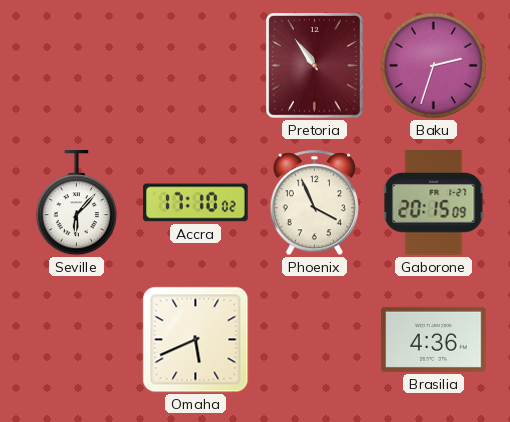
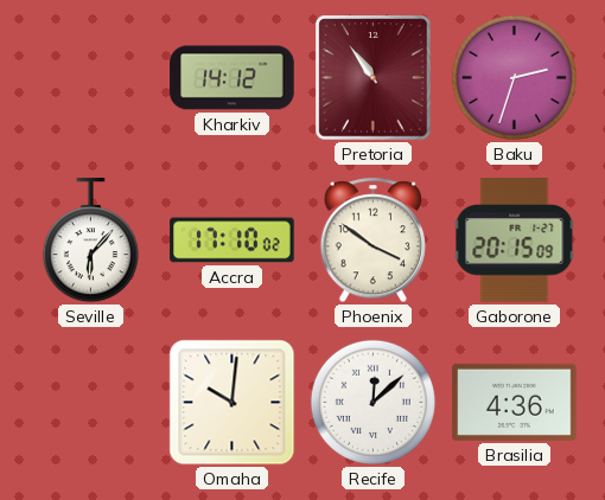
Kharkiv: none -> 14:12 (233, 78)
Phoenix: 3:56 -> 3:51 (372, 241)
Omaha: 5:41 -> 10:01 (233, 403)
Recife: none -> 12:08 (372, 402)
